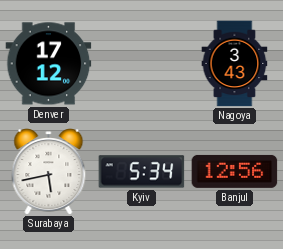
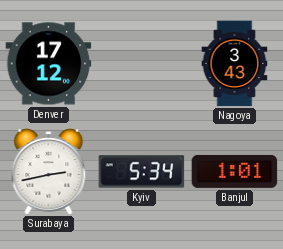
Surabaya: 5:43 -> 2:43 (49, 172)
Banjul: 12:56 -> 1:01 (235, 171)
